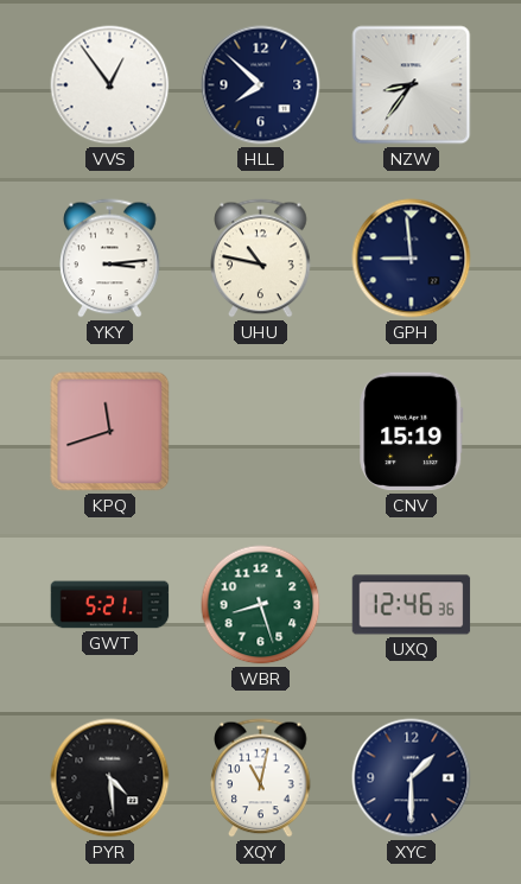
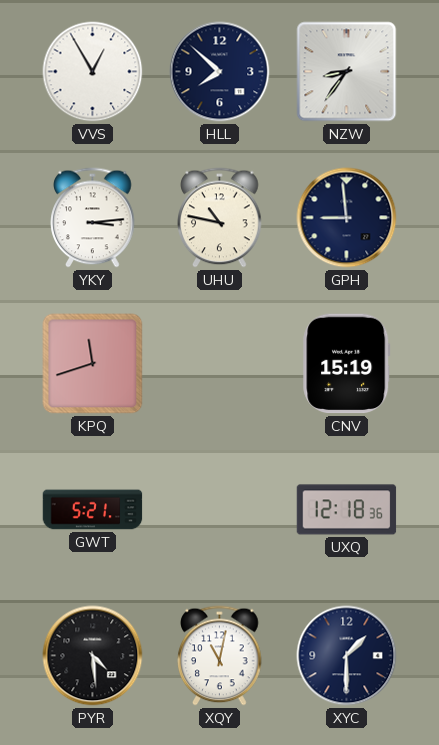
VVS: 12:54 -> 12:55 (93, 72)
WBR: 8:27 -> none (261, 605)
UXQ: 12:46 -> 12:18 (347, 510)
